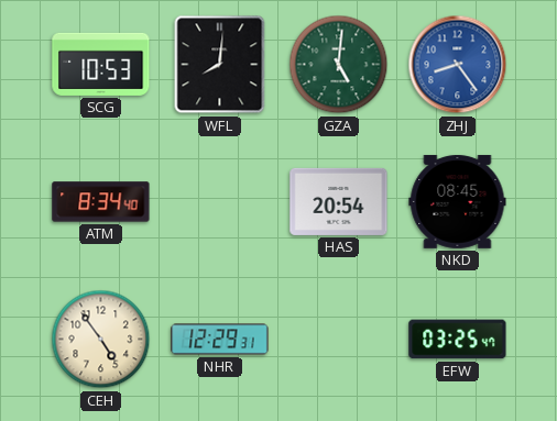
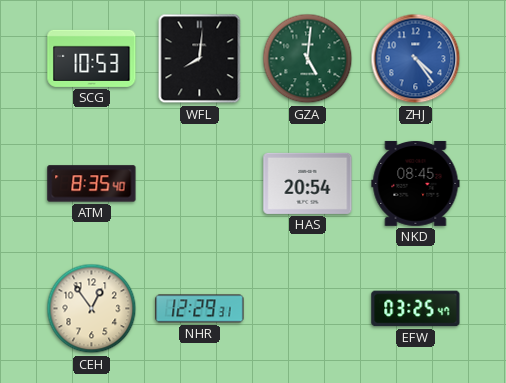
ZHJ: 8:24 -> 4:24 (416, 59)
ATM: 8:34 -> 8:35 (92, 184)
CEH: 4:54 -> 12:54 (92, 309)
